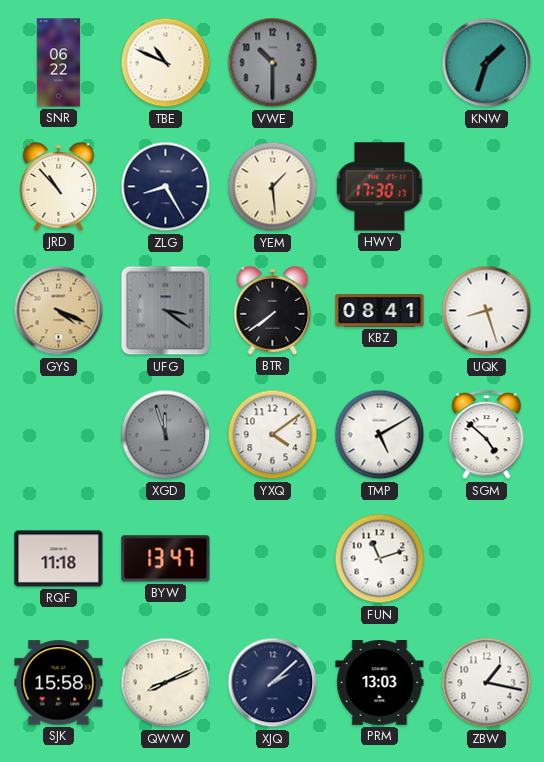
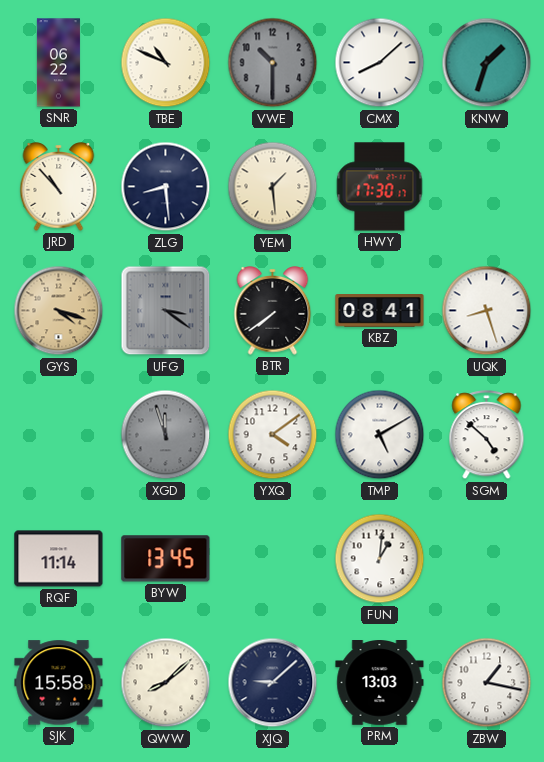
CMX: none -> 8:08 (380, 63)
ZLG: 8:25 -> 8:29 (166, 187)
GYS: 4:19 -> 4:18 (59, 311)
RQF: 11:18 -> 11:14 (59, 559)
BYW: 13:47 -> 13:45 (166, 559)
FUN: 11:12 -> 1:01 (380, 559)
QWW: 8:11 -> 8:08 (166, 683)
XJQ: 2:08 -> 9:08 (273, 683)
